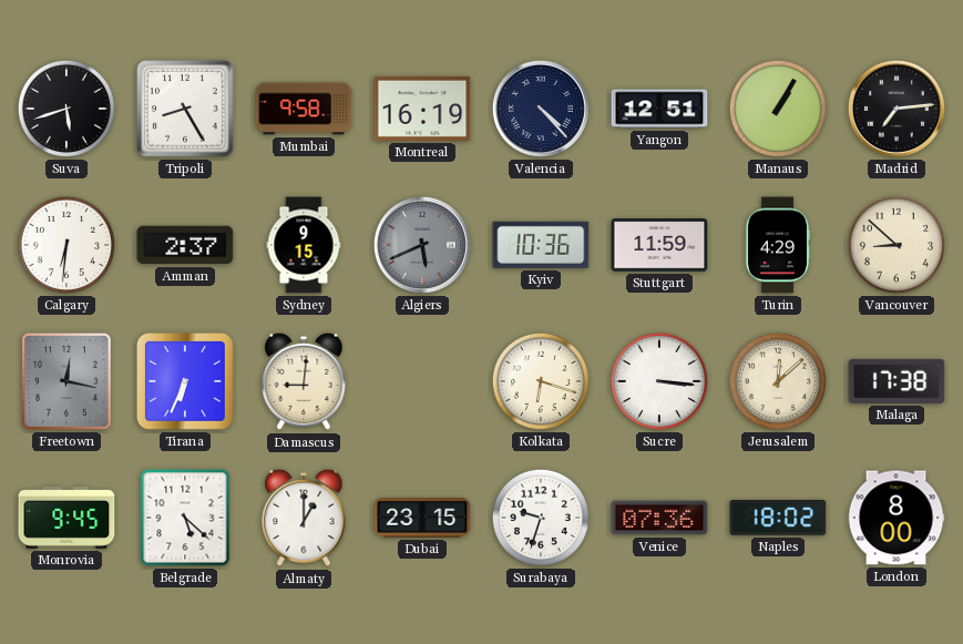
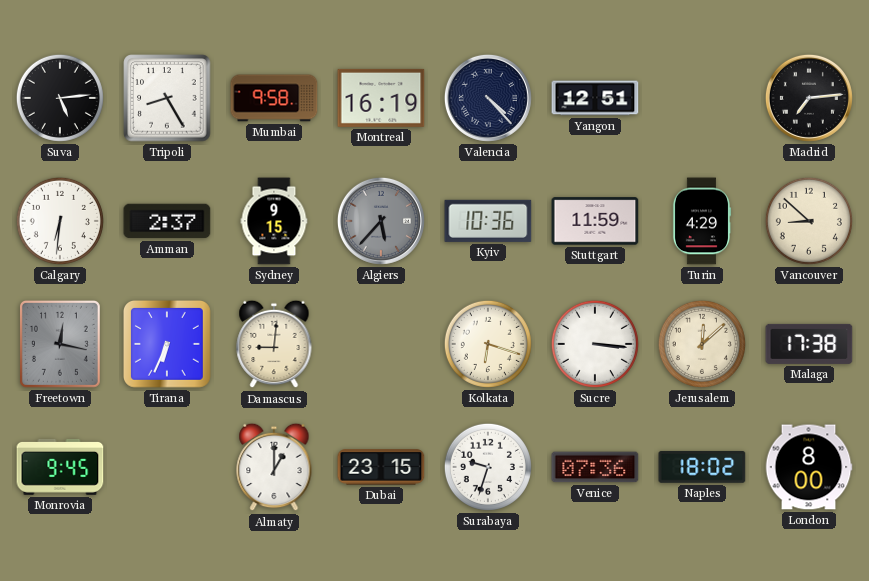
Suva: 5:42 -> 5:14 (60, 98)
Manaus: 1:05 -> none (778, 109)
Algiers: 5:41 -> 5:37 (381, 221)
Belgrade: 5:22 -> none (185, 518)
